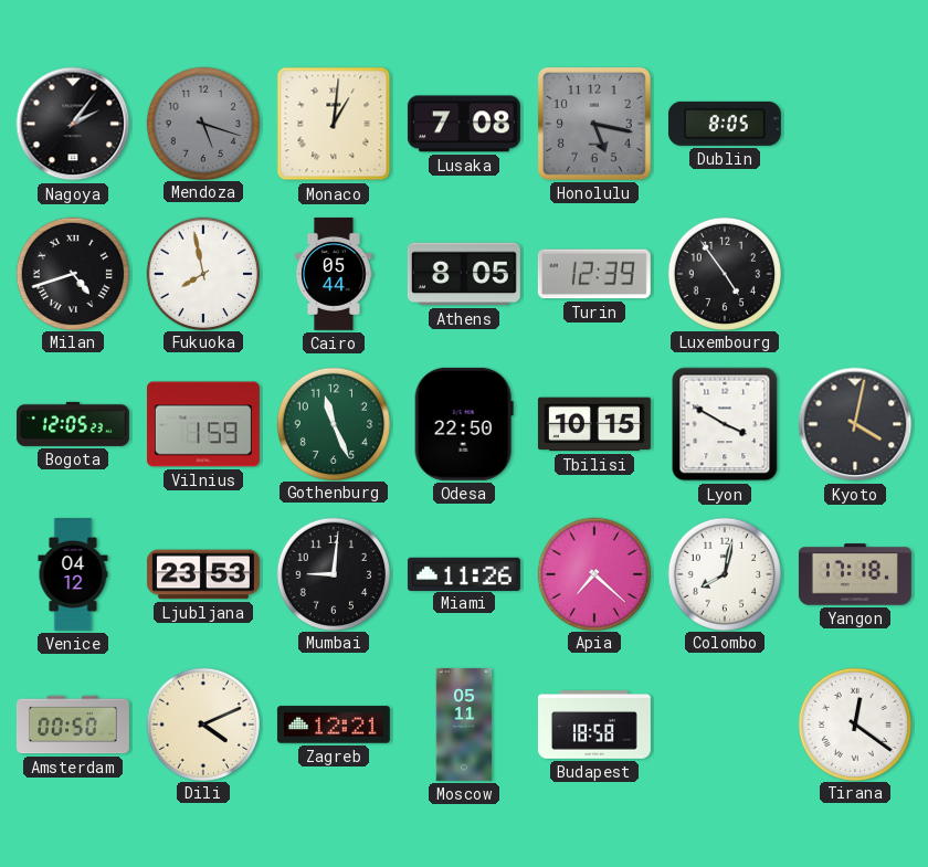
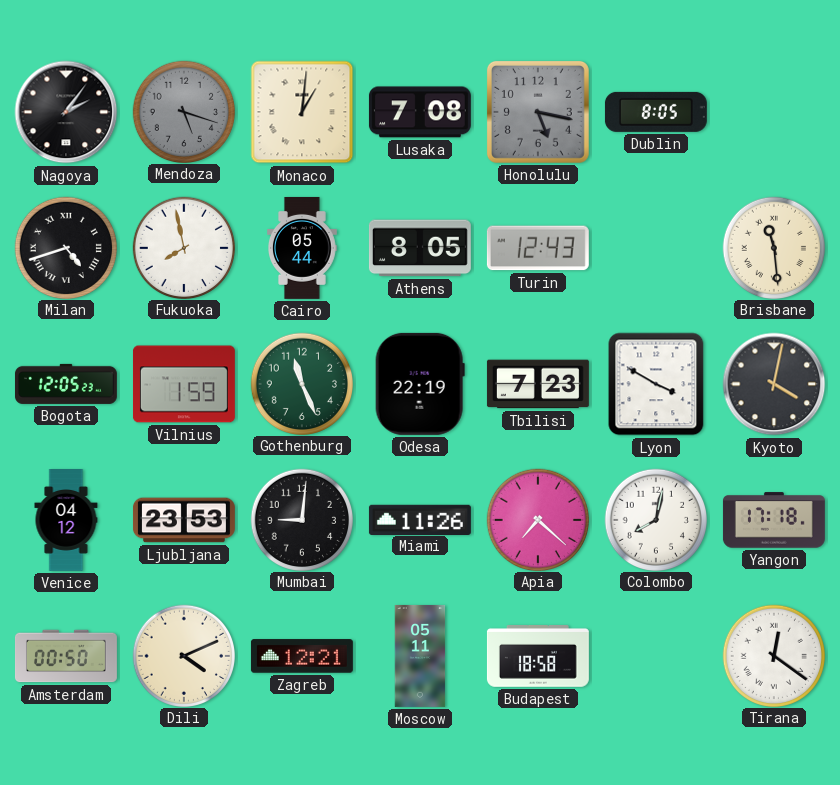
Turin: 12:39 -> 12:43 (538, 248)
Luxembourg: 4:54 -> none (724, 273)
Brisbane: none -> 11:29 (773, 247)
Odesa: 22:50 -> 22:19 (420, 384)
Tbilisi: 10:15 -> 7:23 (538, 384)
